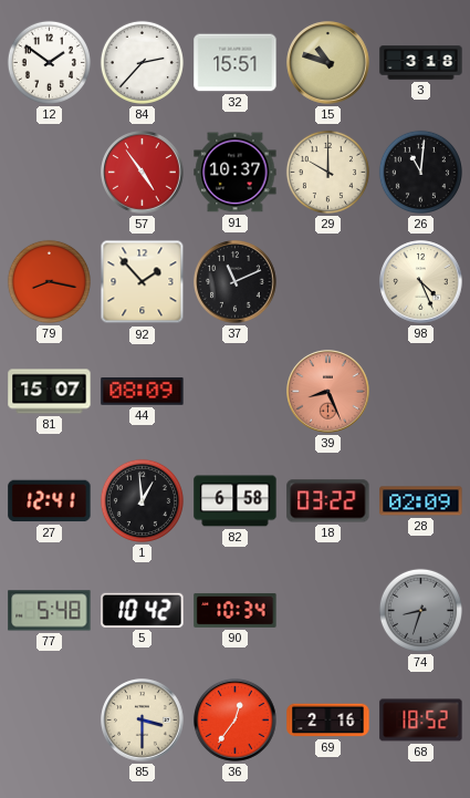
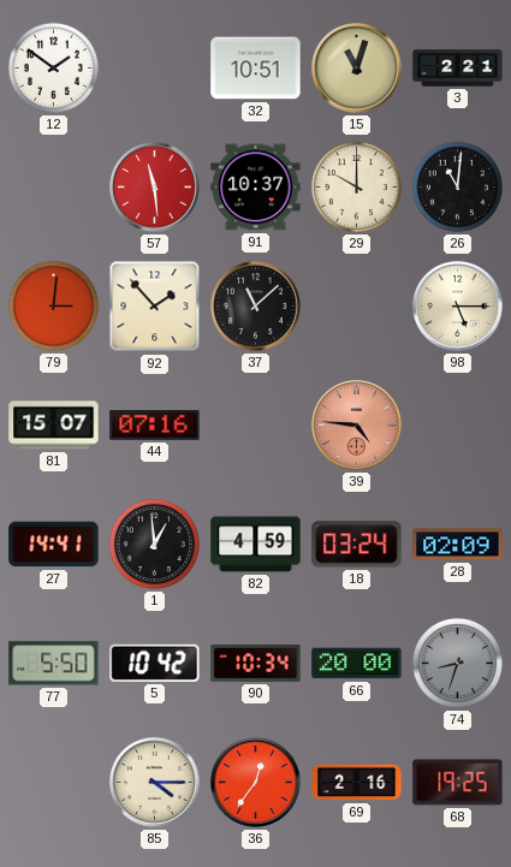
84: 2:37 -> none (142, 62)
32: 15:51 -> 10:51 (256, 69)
15: 10:48 -> 11:03 (357, 69)
3: 3:18 -> 2:21 (458, 69)
57: 4:54 -> 11:29 (155, 188)
79: 8:17 -> 3:01 (53, 305)
37: 11:11 -> 11:08 (256, 307)
98: 4:26 -> 5:15 (458, 307)
44: 08:09 -> 07:16 (155, 426)
39: 8:26 -> 4:46 (357, 426)
27: 12:41 -> 14:41 (54, 545)
82: 6:58 -> 4:59 (256, 545)
18: 03:22 -> 03:24 (357, 545)
77: 5:48 -> 5:50 (54, 664)
66: none -> 20:00 (357, 664)
85: 3:30 -> 4:15 (155, 783)
68: 18:52 -> 19:25 (458, 783)
